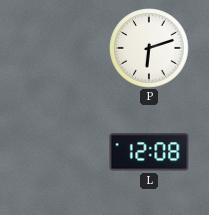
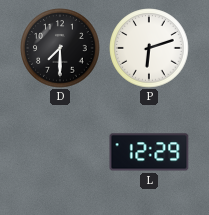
D: none -> 7:30 (60, 48)
L: 12:08 -> 12:29 (149, 152)
